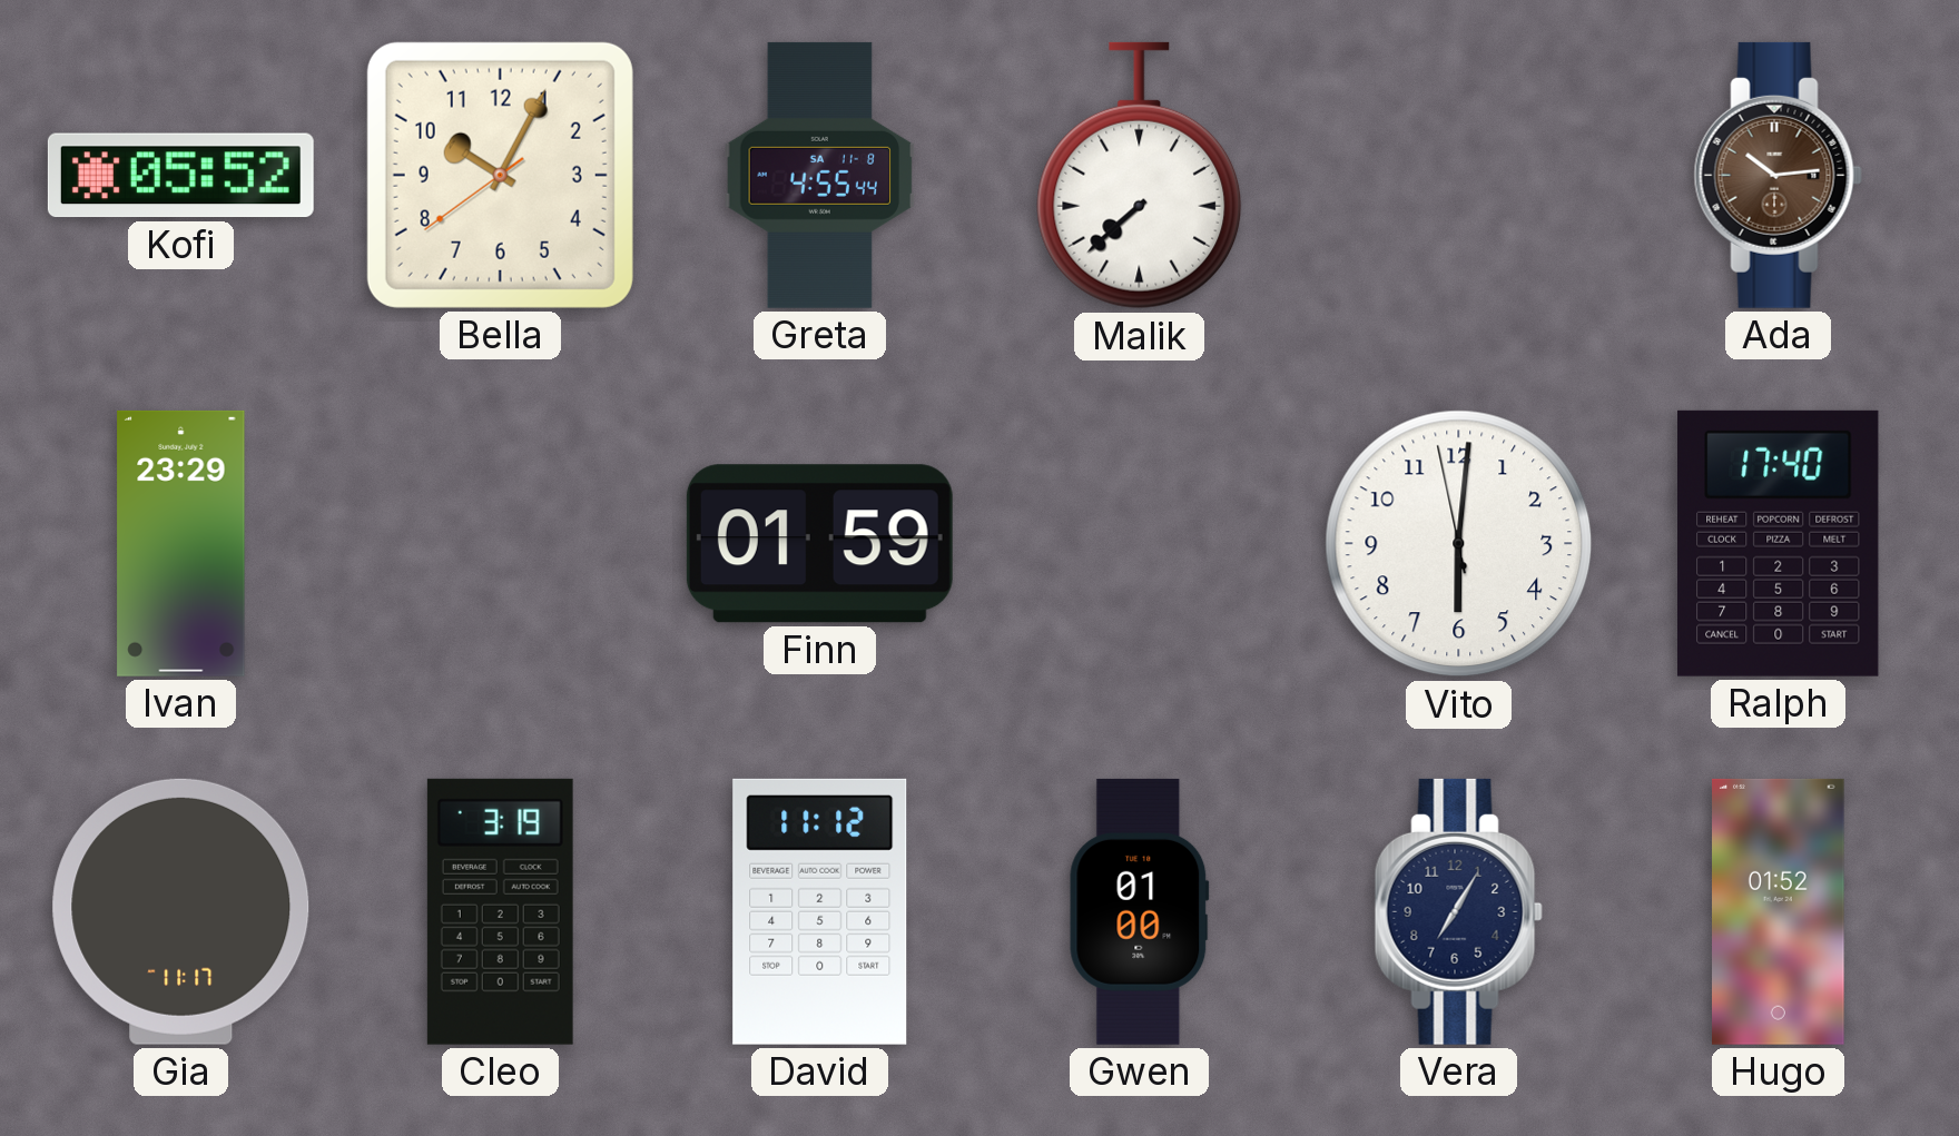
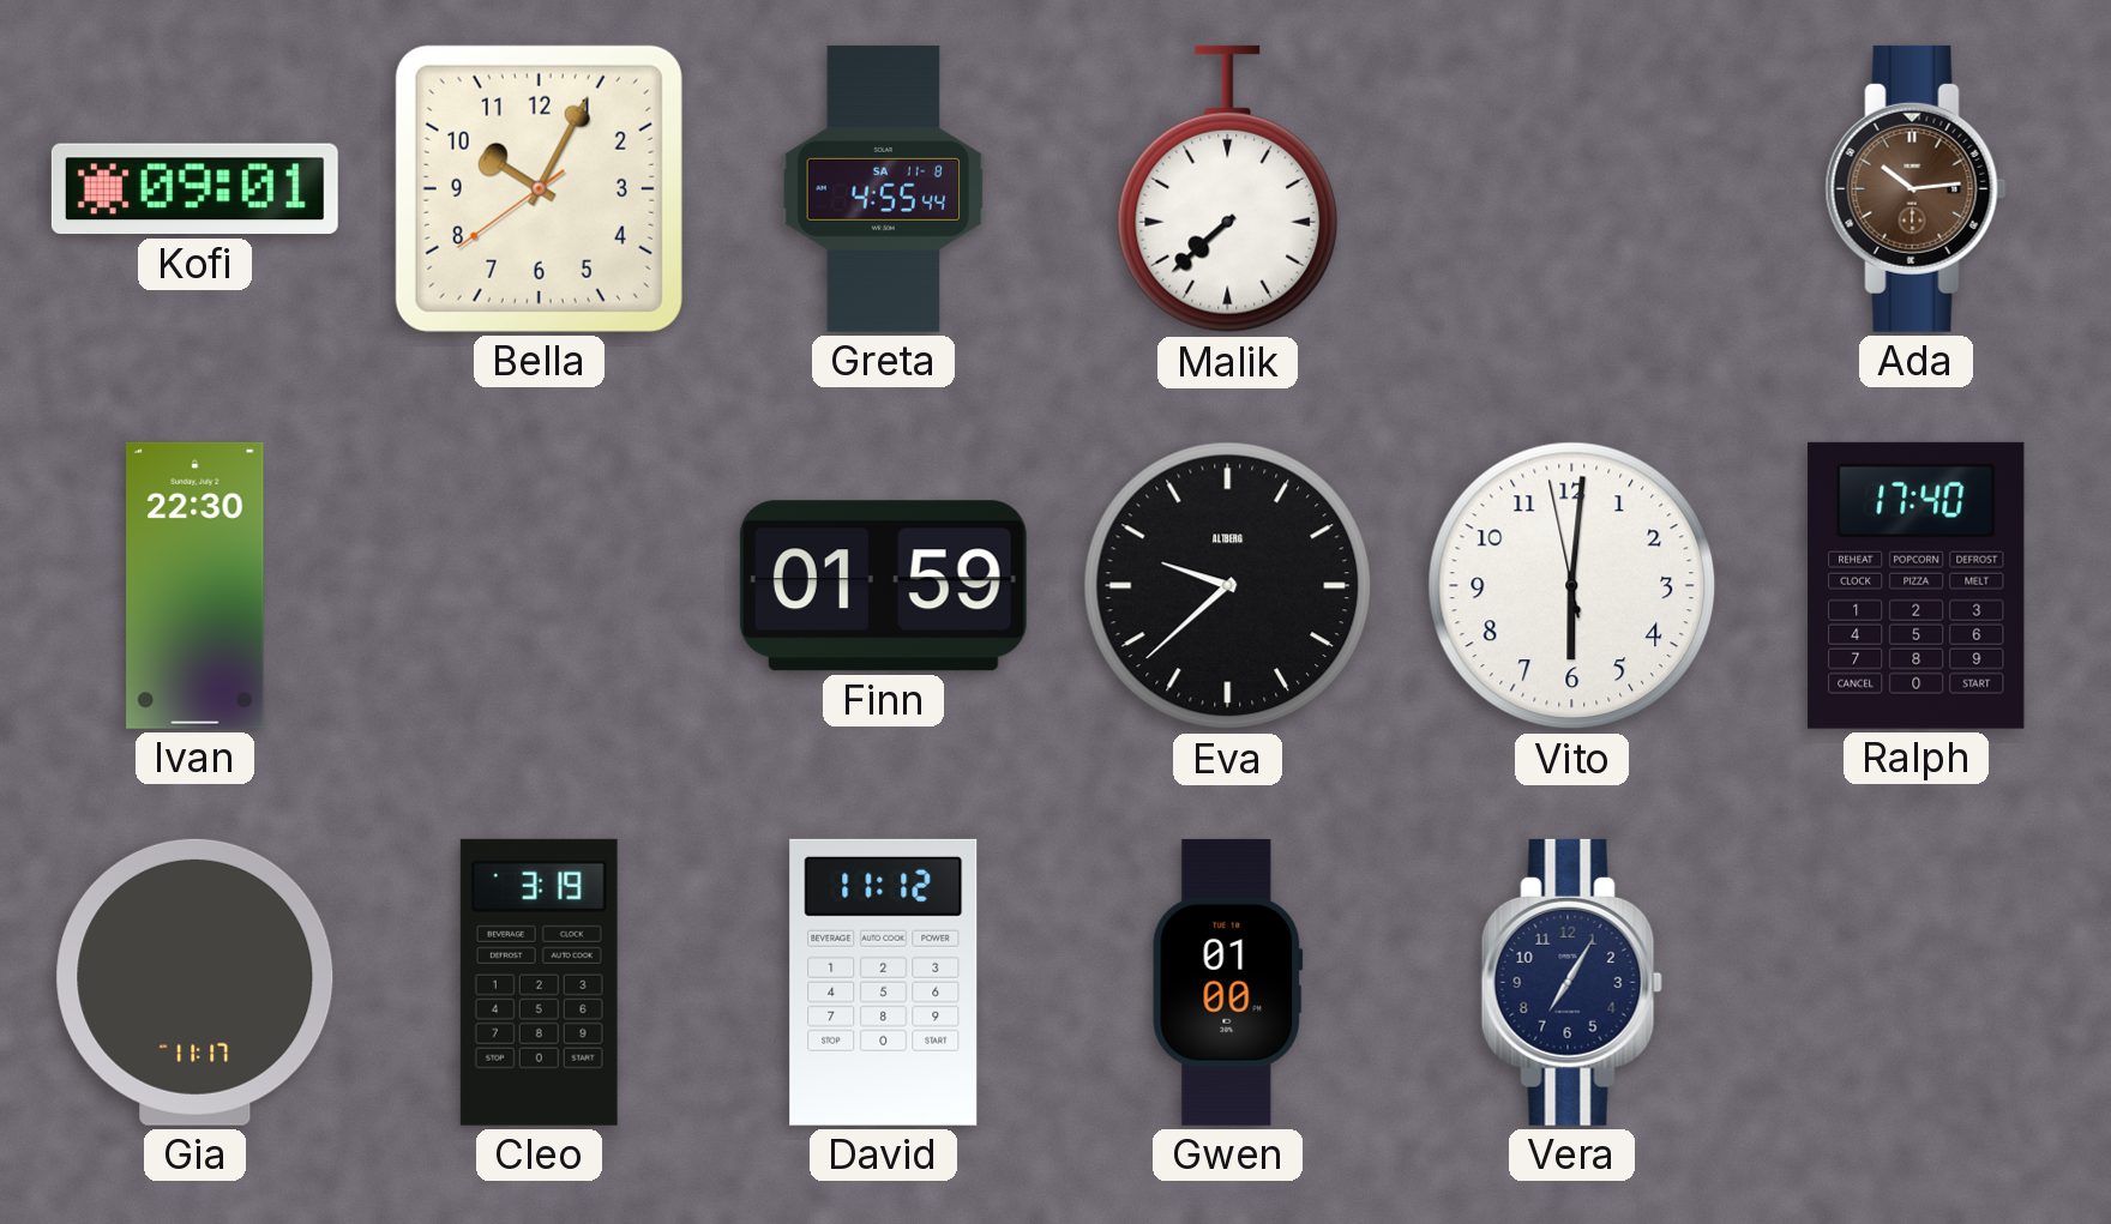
Kofi: 05:52 -> 09:01 (194, 189)
Ivan: 23:29 -> 22:30 (196, 585)
Eva: none -> 9:38 (1228, 586)
Hugo: 01:52 -> none (1779, 911)
